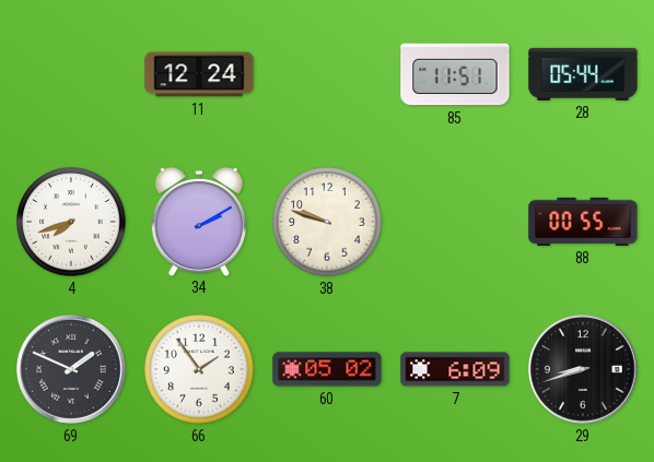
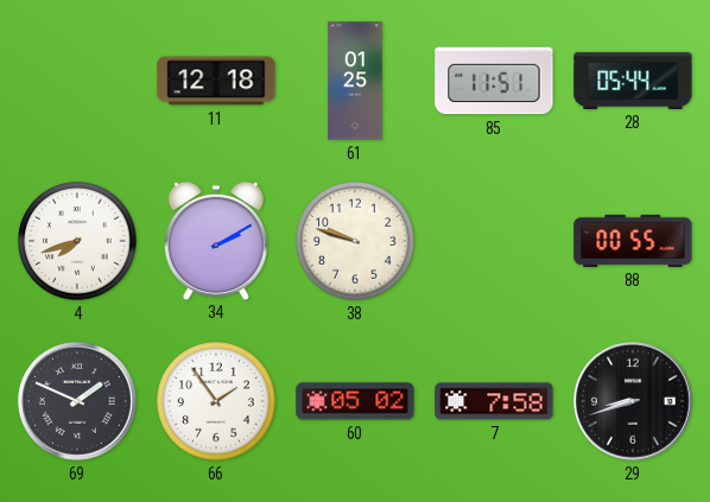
11: 12:24 -> 12:18 (216, 81)
61: none -> 01:25 (355, 81)
7: 6:09 -> 7:58 (494, 401)
